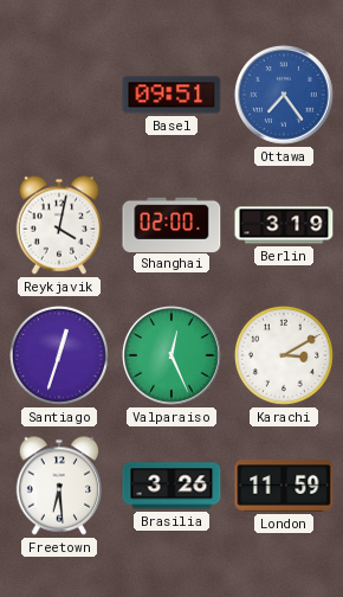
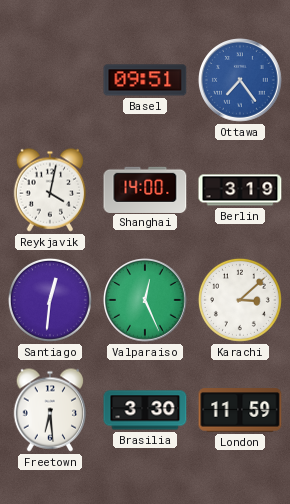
Shanghai: 02:00 -> 14:00 (145, 189)
Santiago: 12:33 -> 12:31 (50, 300)
Karachi: 3:10 -> 3:08 (240, 300)
Brasilia: 3:26 -> 3:30 (145, 410)
